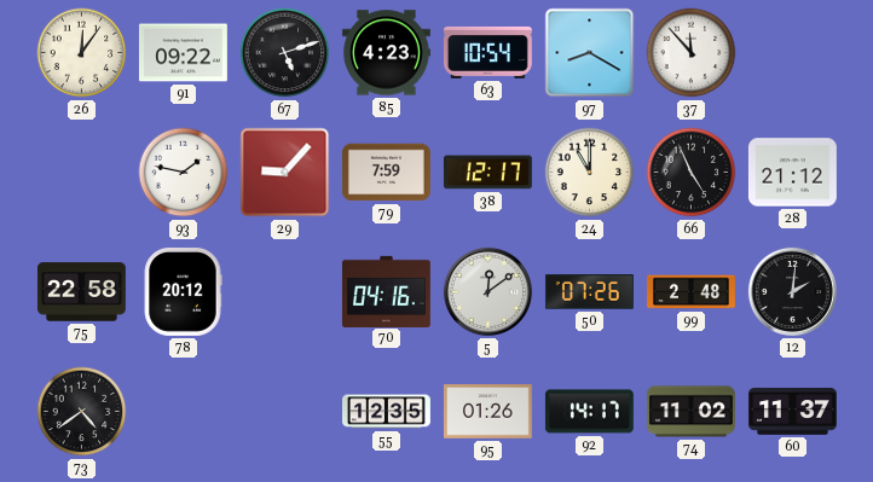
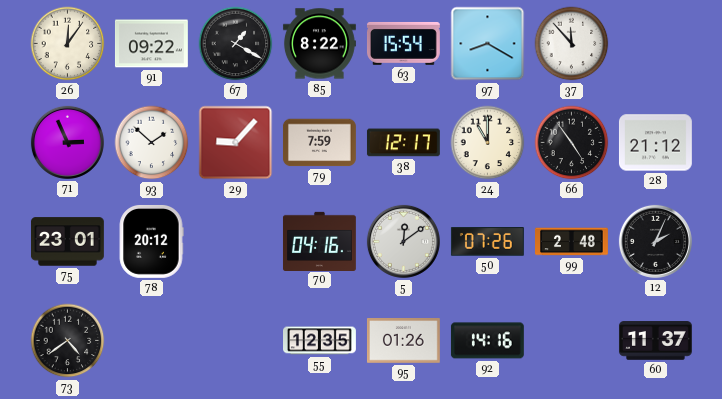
67: 5:12 -> 1:20 (236, 44)
85: 4:23 -> 8:22 (320, 44)
63: 10:54 -> 15:54 (403, 43)
71: none -> 2:56 (67, 142)
93: 1:47 -> 1:52 (152, 143)
66: 4:56 -> 4:54 (572, 143)
75: 22:58 -> 23:01 (67, 242)
12: 2:01 -> 2:04 (655, 241)
92: 14:17 -> 14:16 (487, 341)
74: 11:02 -> none (692, 412)
